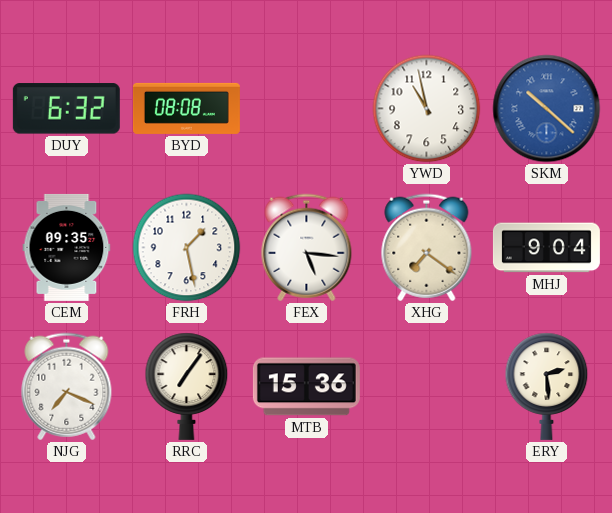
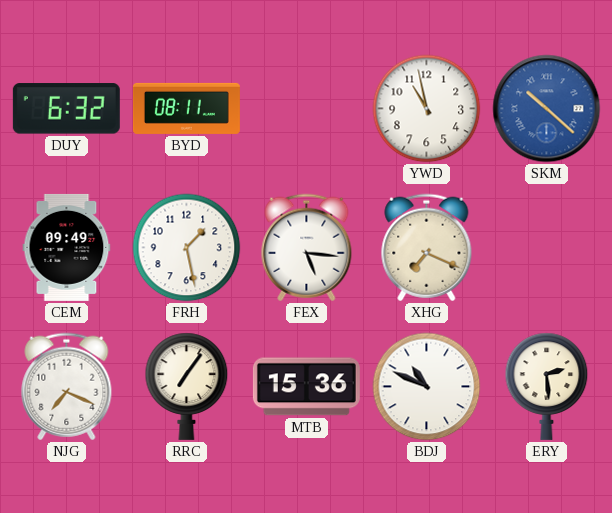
BYD: 08:08 -> 08:11 (186, 108)
CEM: 09:35 -> 09:49 (67, 247)
XHG: 7:21 -> 7:19 (427, 248)
MHJ: 9:04 -> none (546, 248)
BDJ: none -> 10:49 (427, 387)
